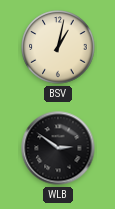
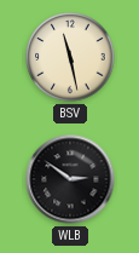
BSV: 1:02 -> 11:28 (70, 57)
